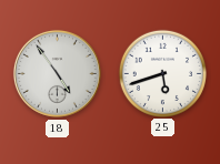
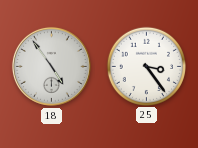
25: 5:42 -> 3:24 (146, 66)
